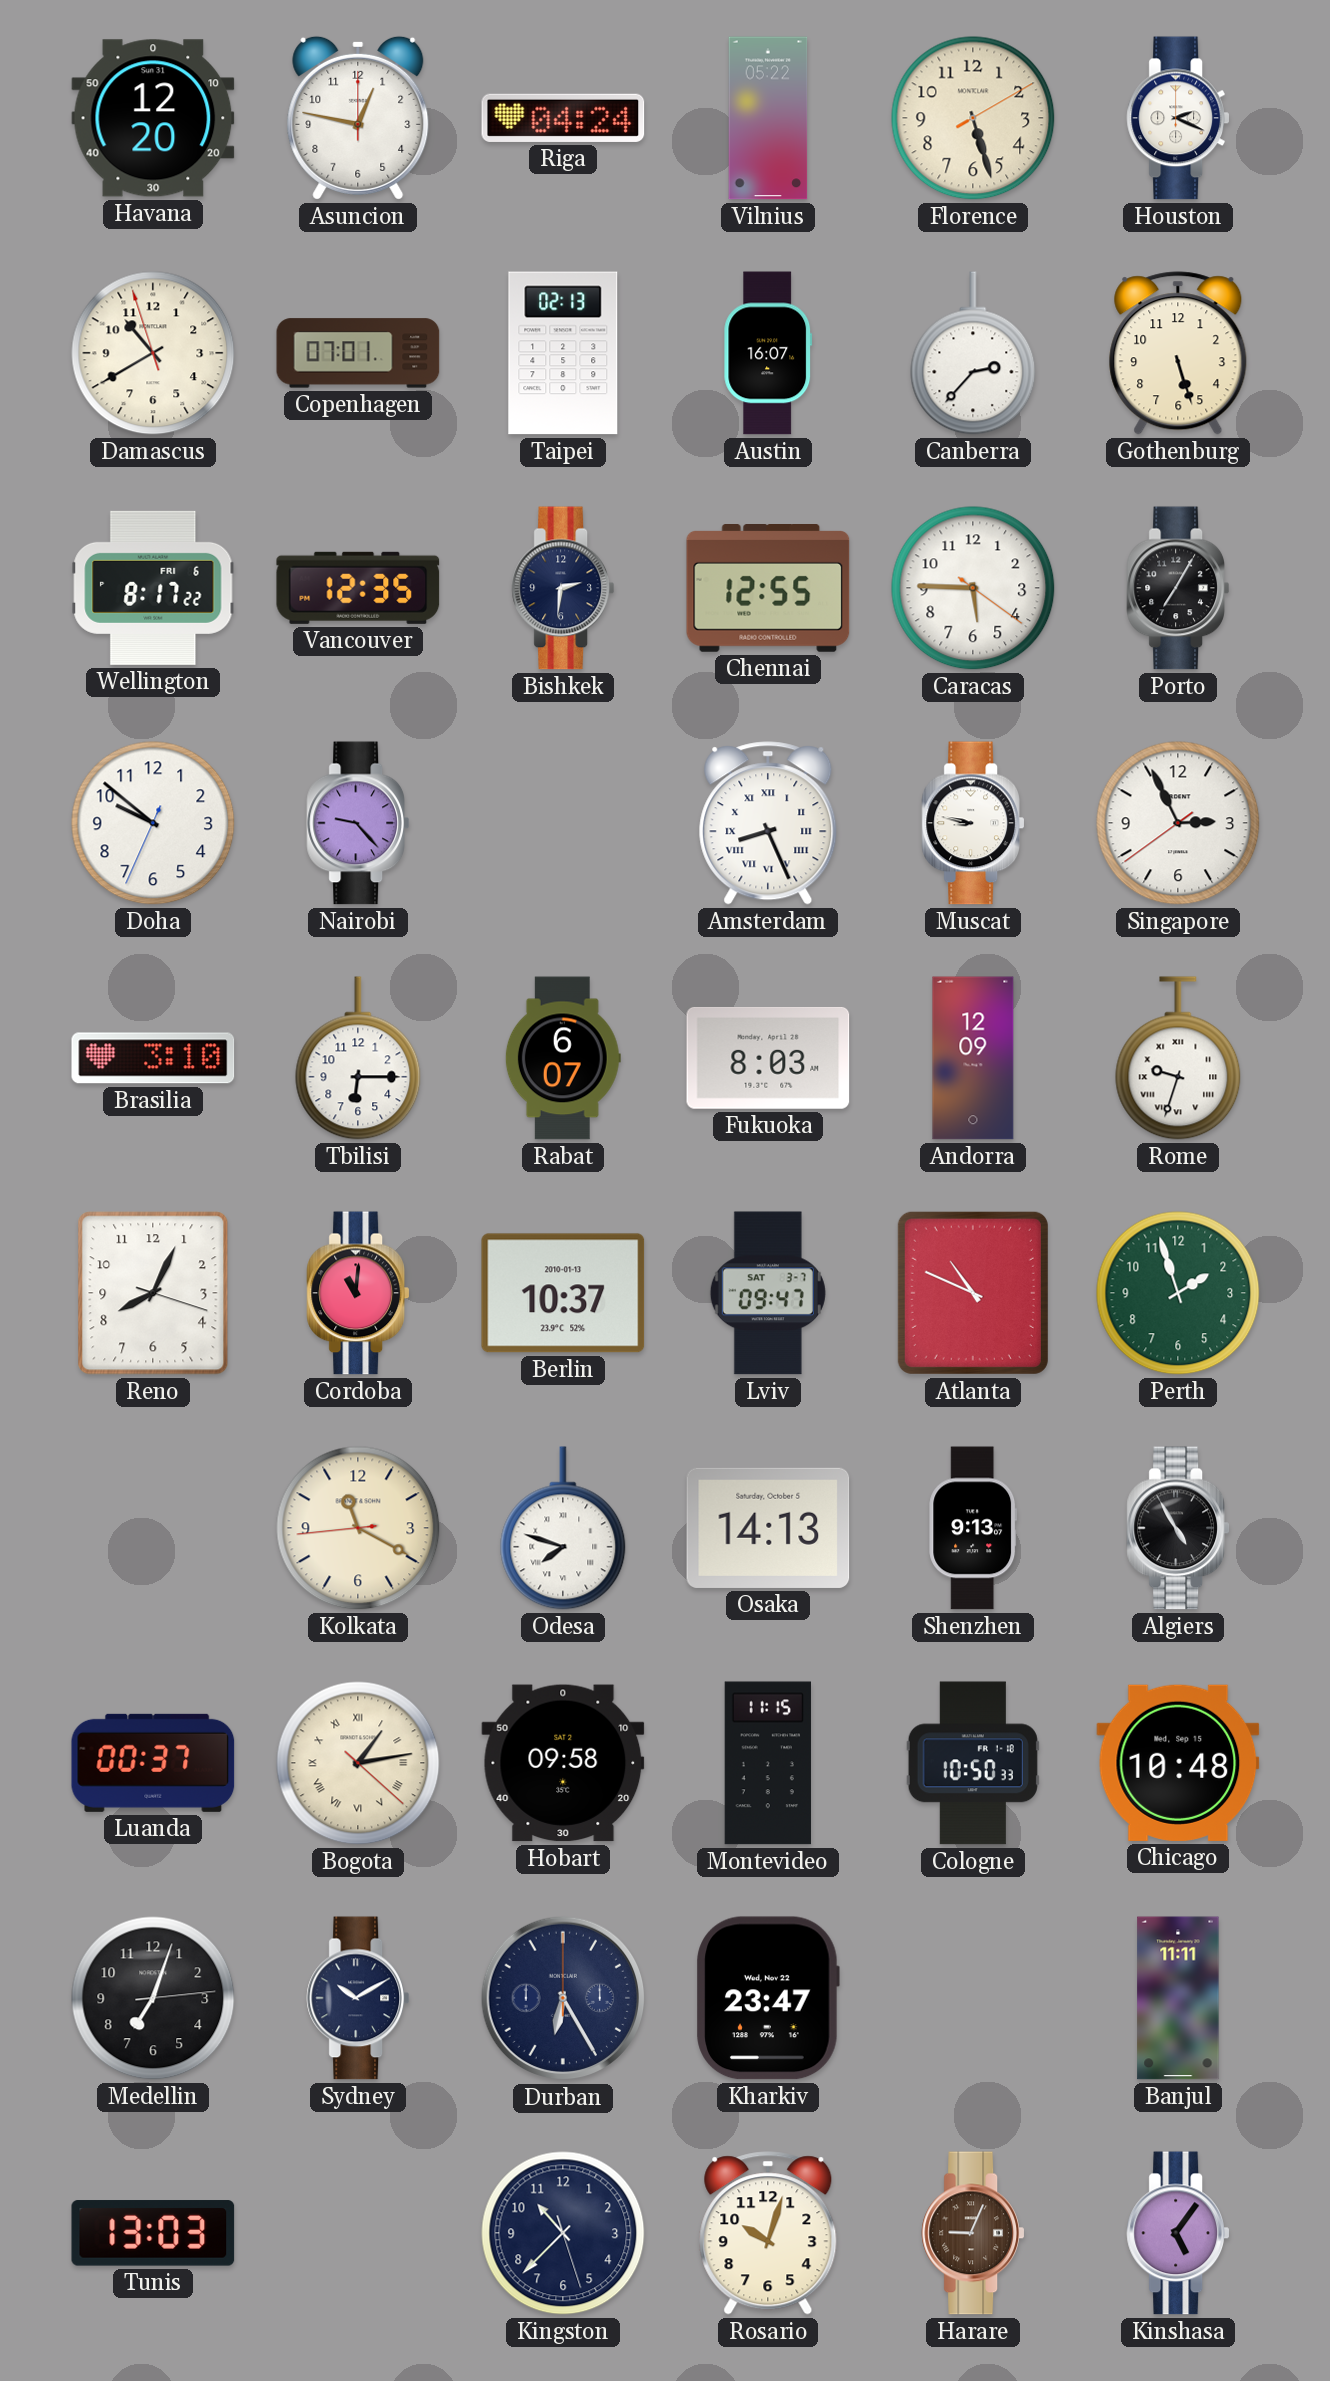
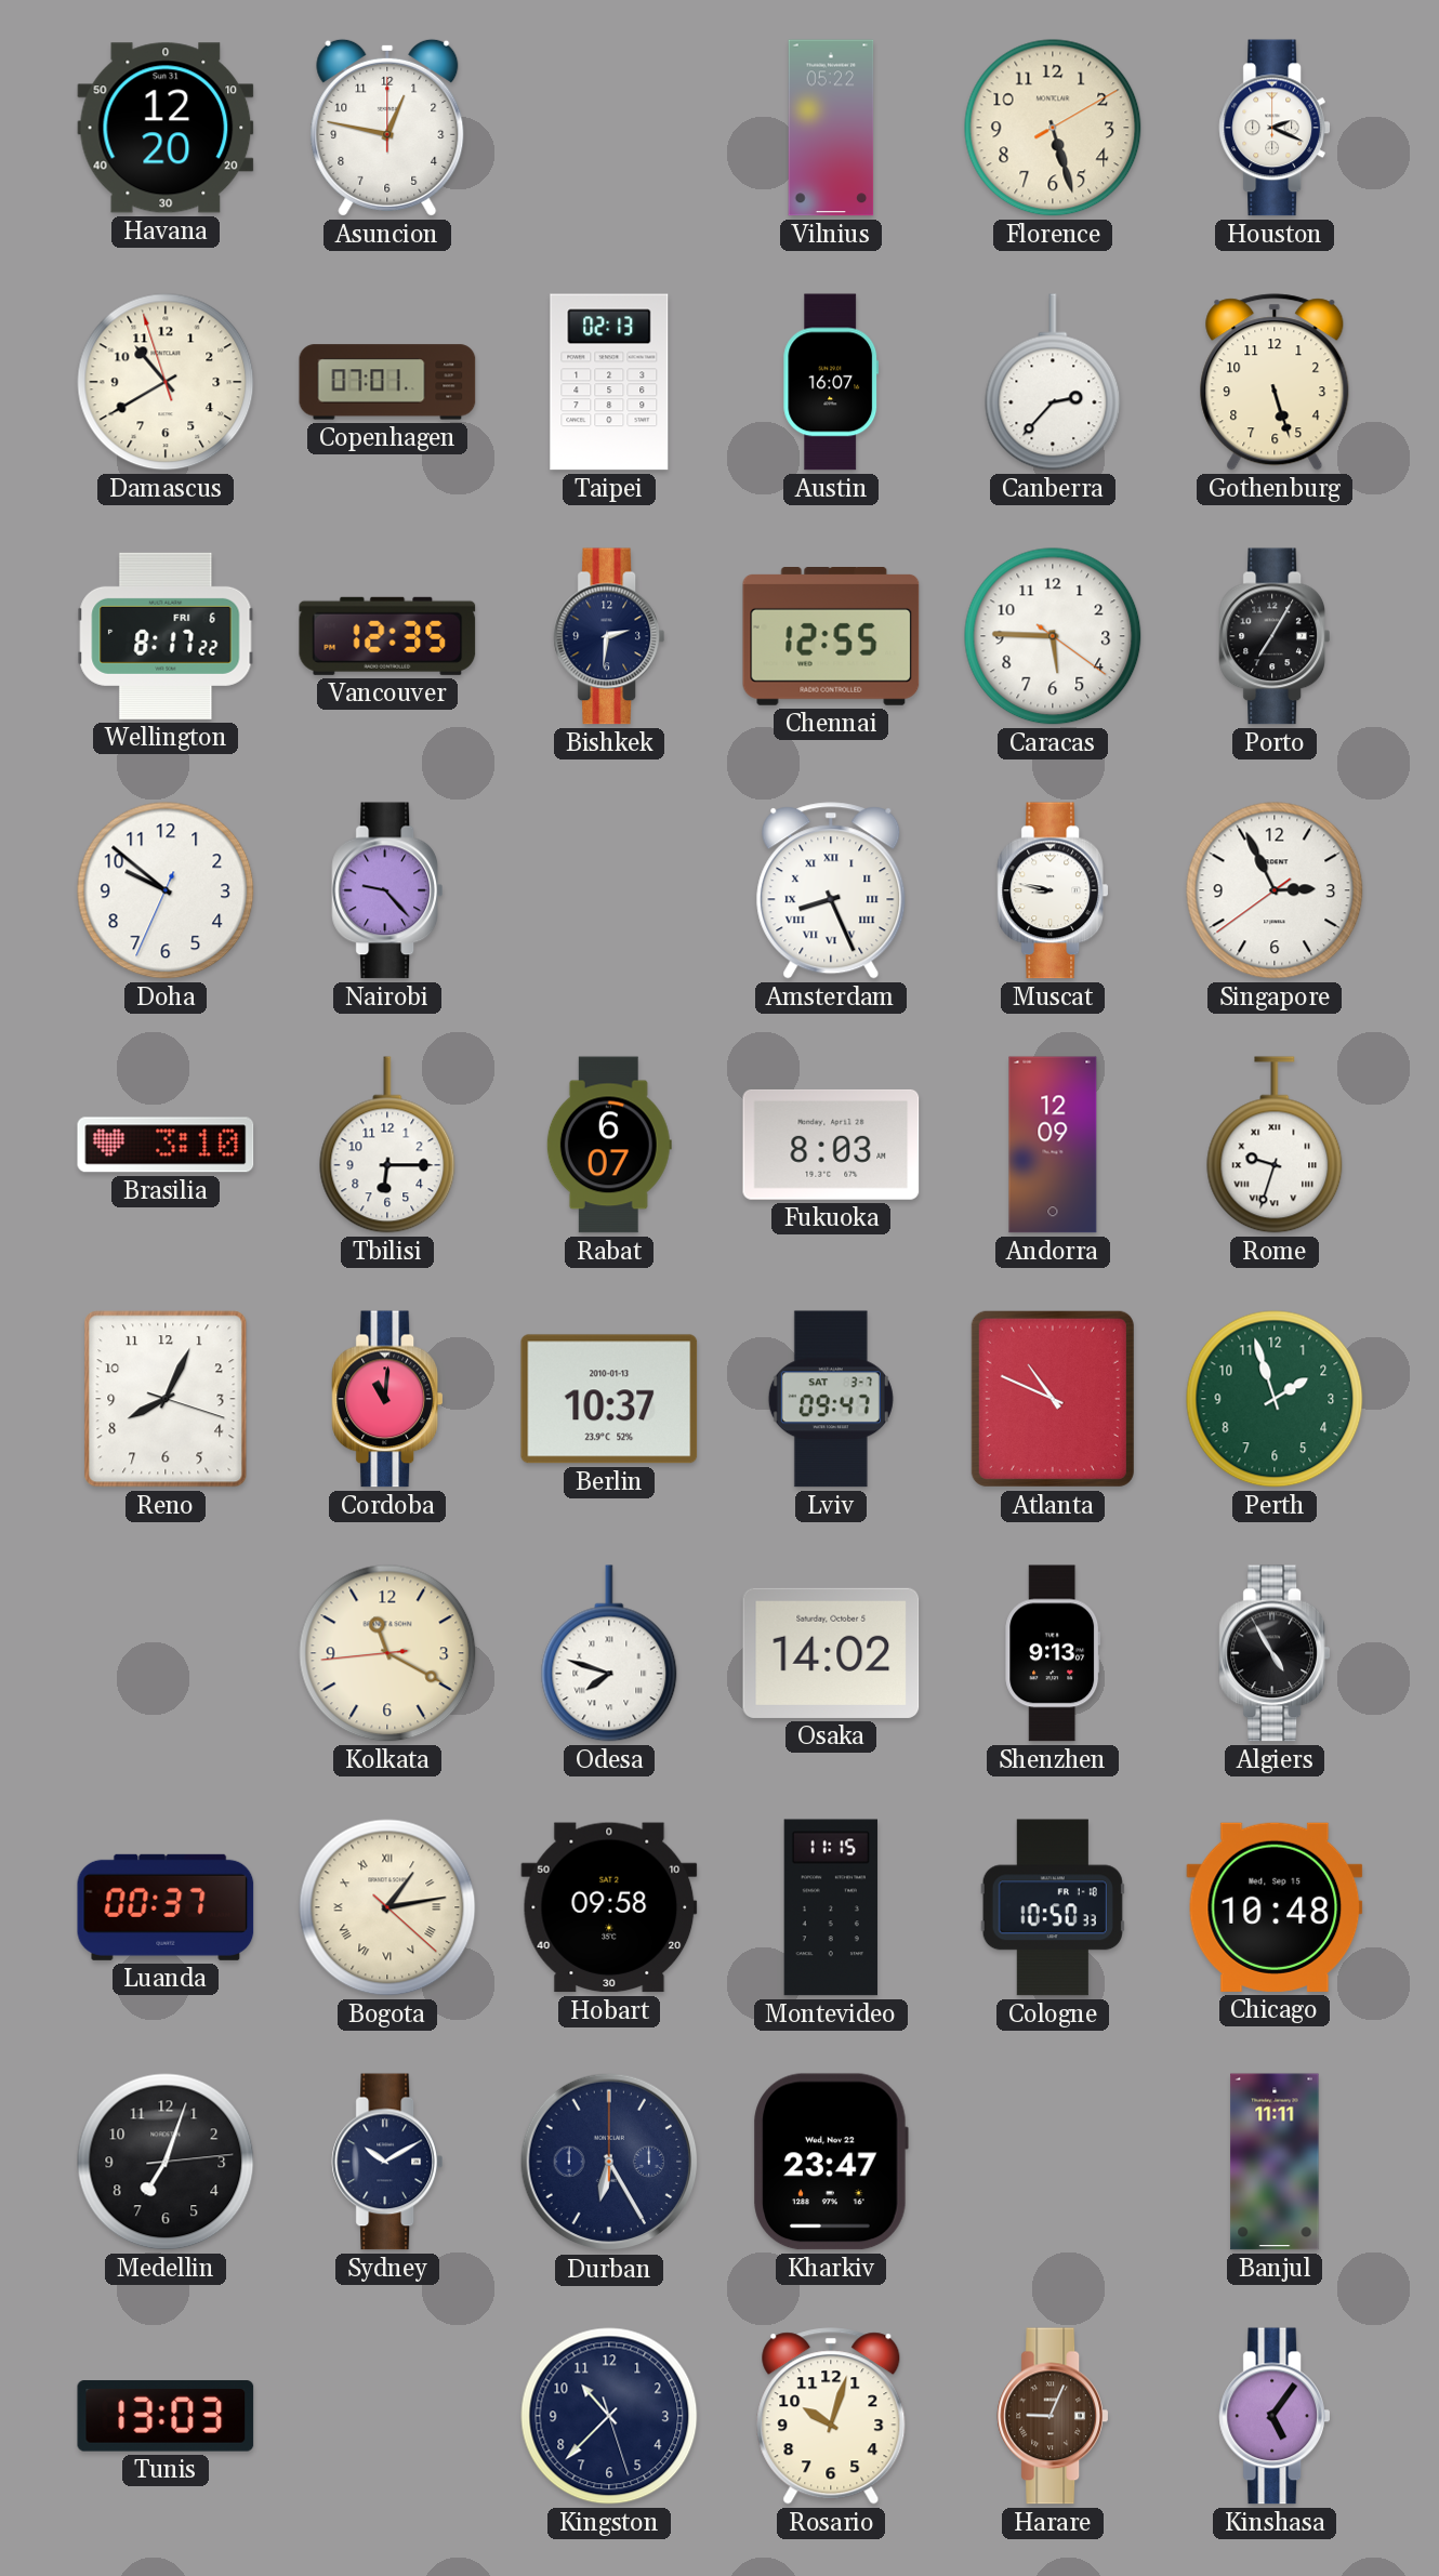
Riga: 04:24 -> none (563, 118)
Osaka: 14:13 -> 14:02 (831, 1653)
